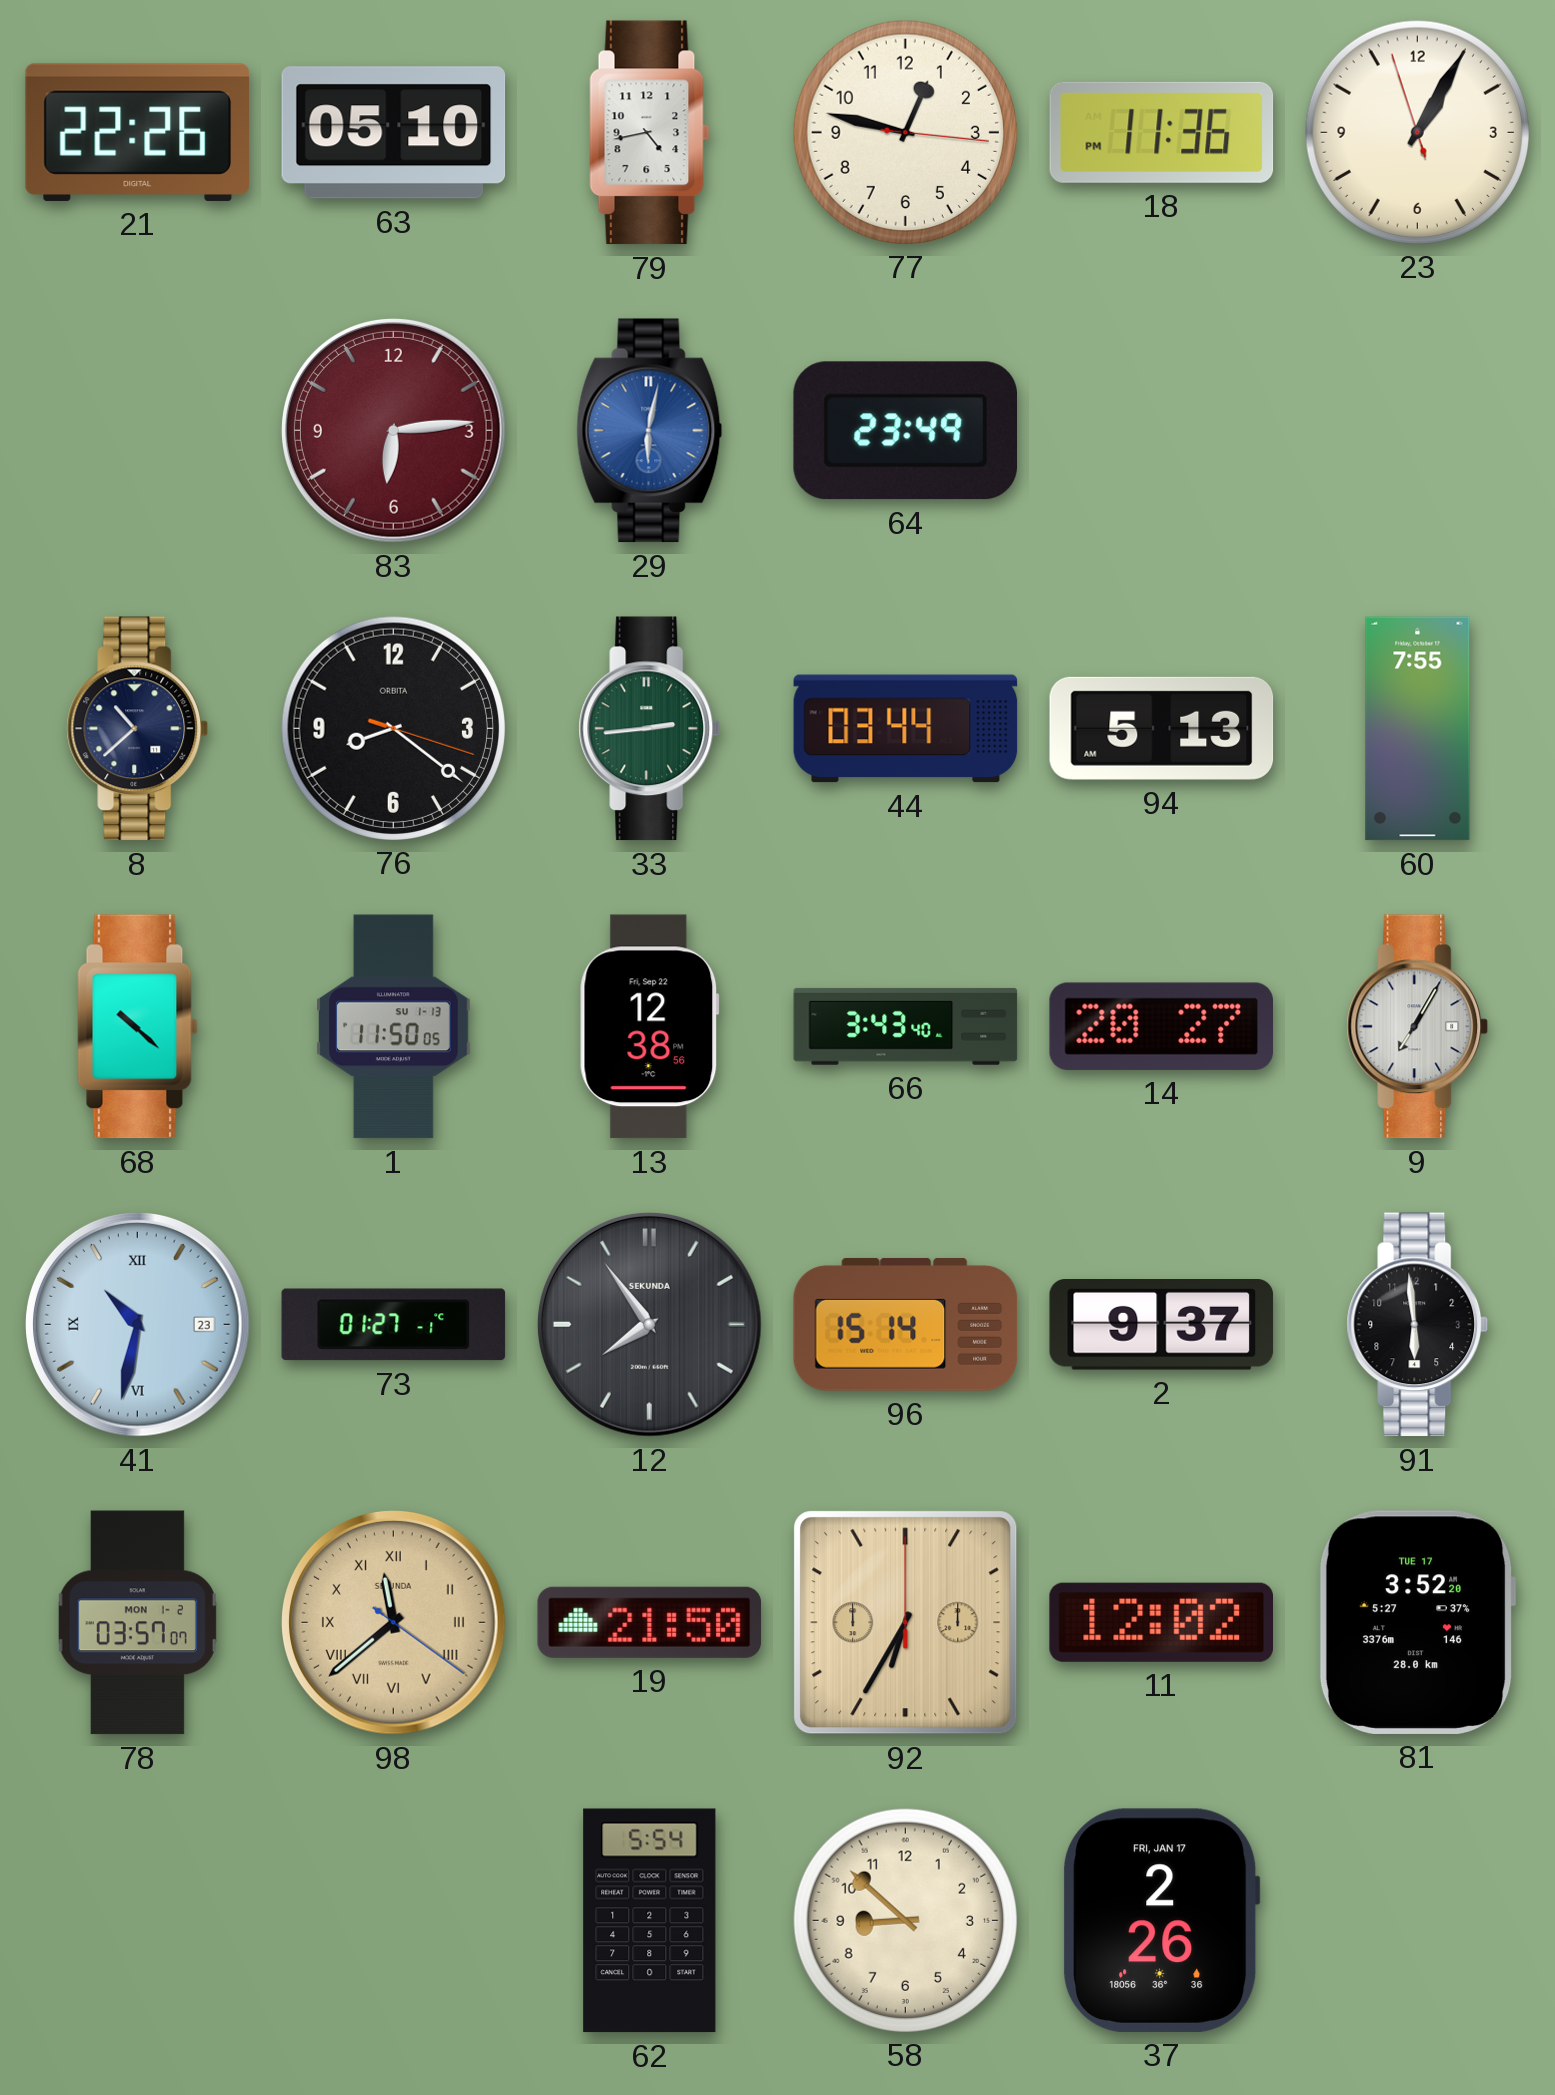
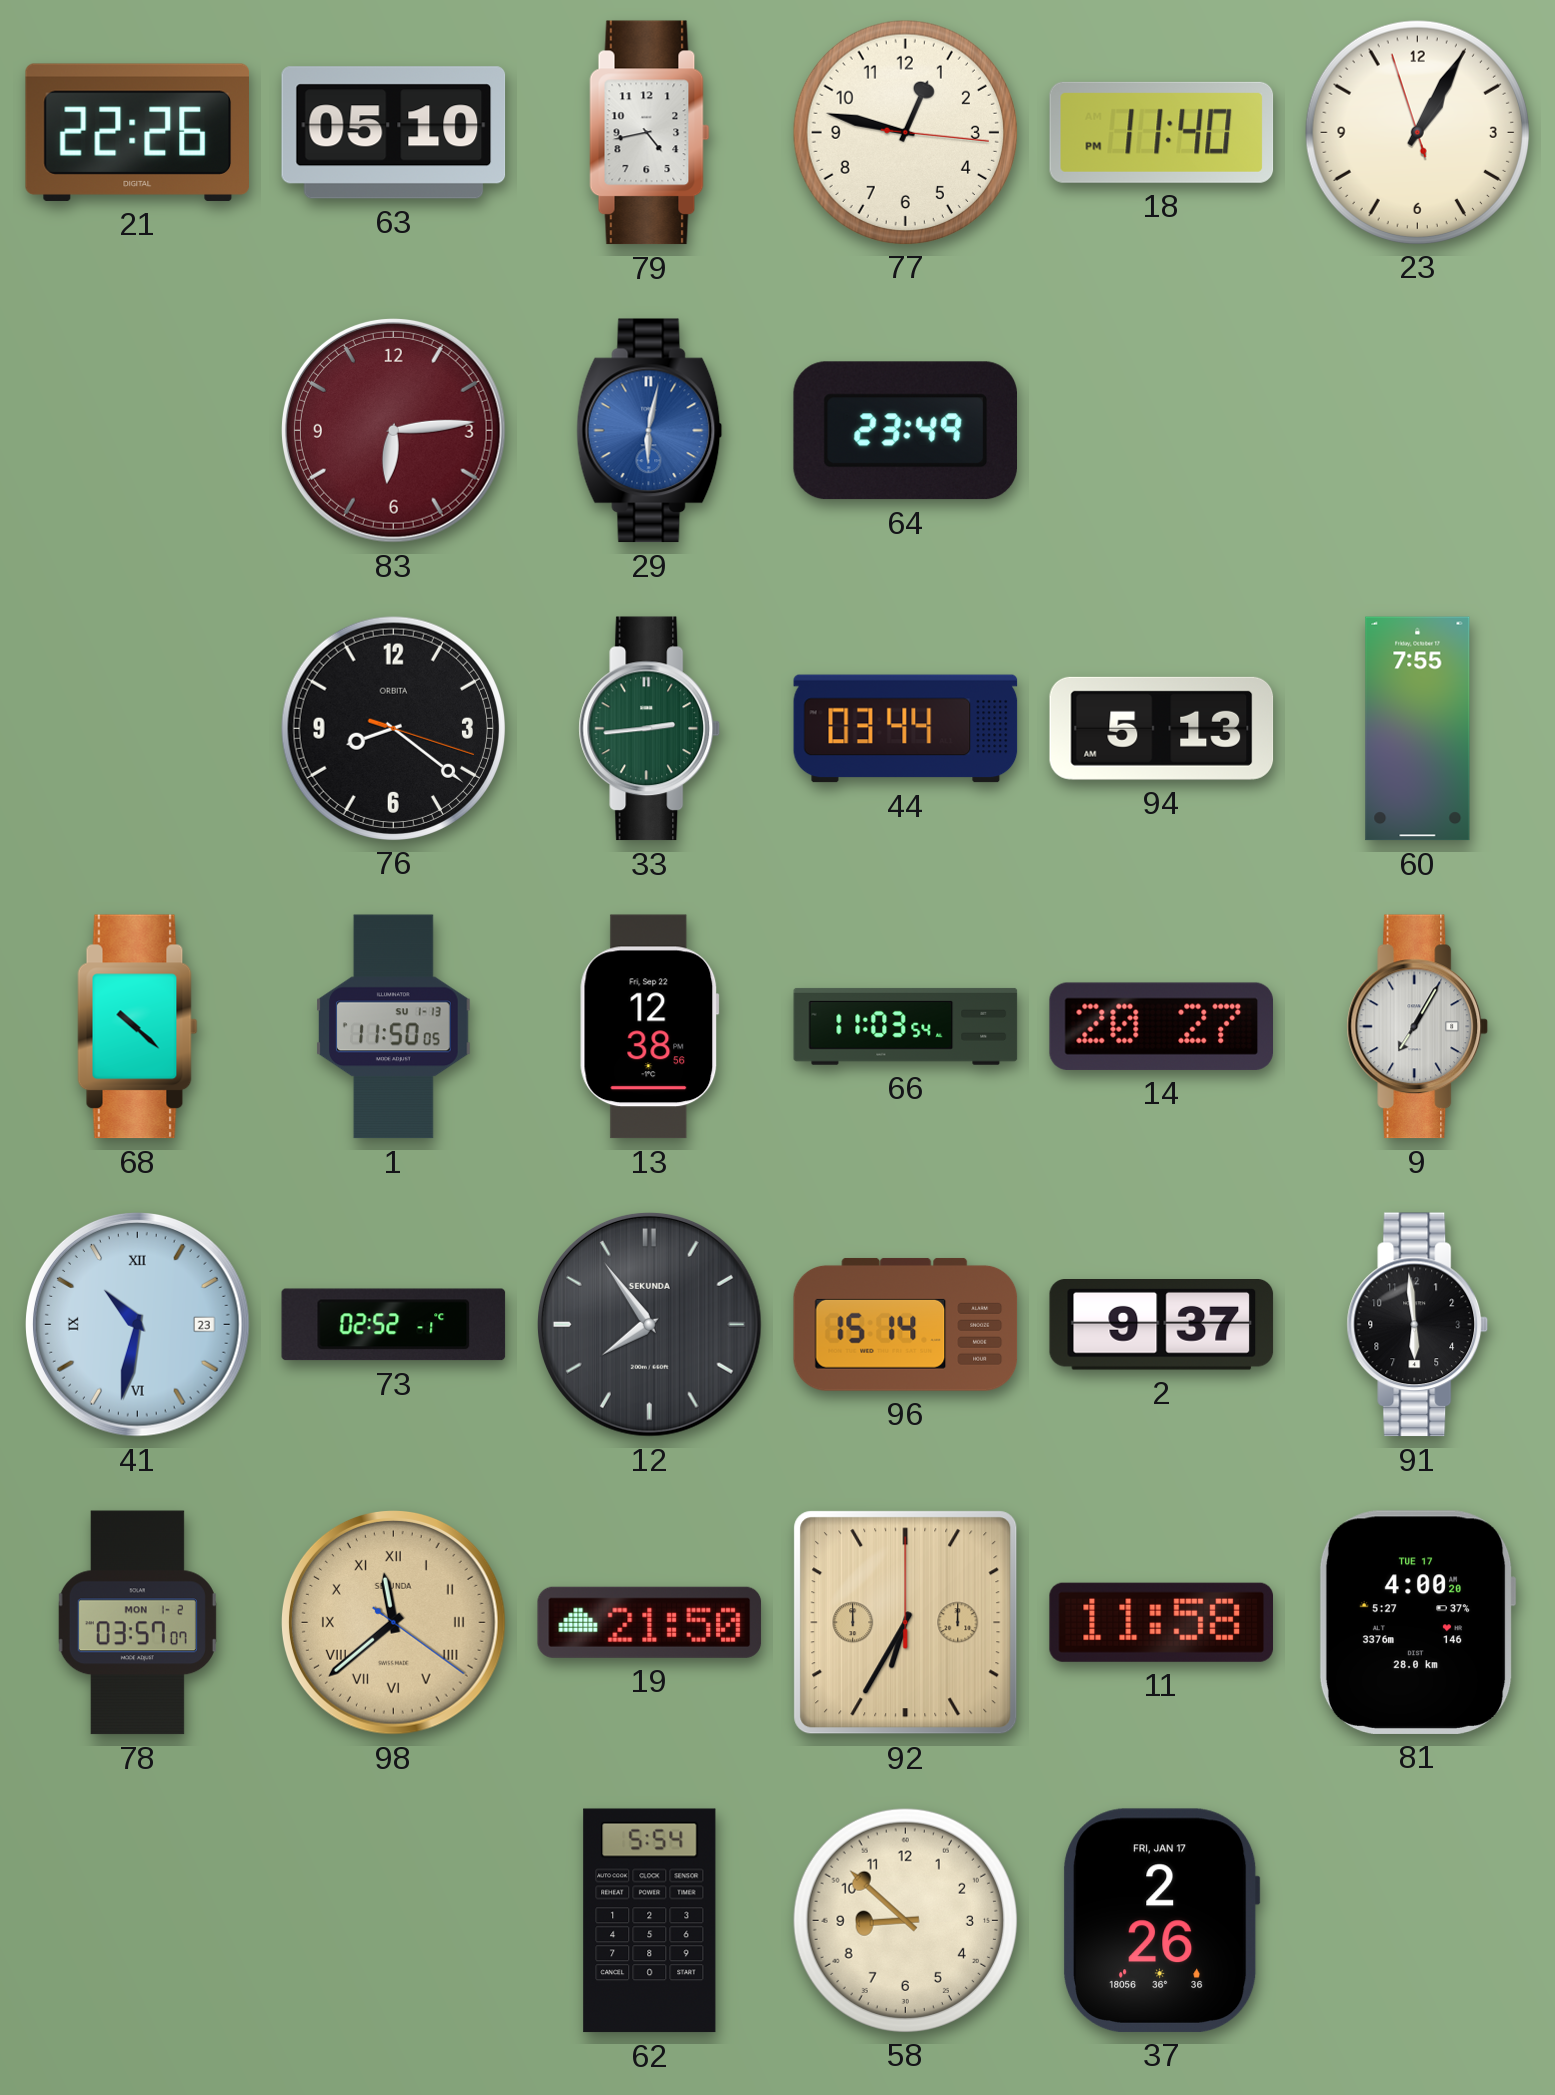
18: 11:36 -> 11:40 (1162, 132)
8: 10:38 -> none (138, 729)
66: 3:43 -> 11:03 (906, 1026)
73: 01:27 -> 02:52 (394, 1325)
11: 12:02 -> 11:58 (1161, 1622)
81: 3:52 -> 4:00 (1417, 1622)
